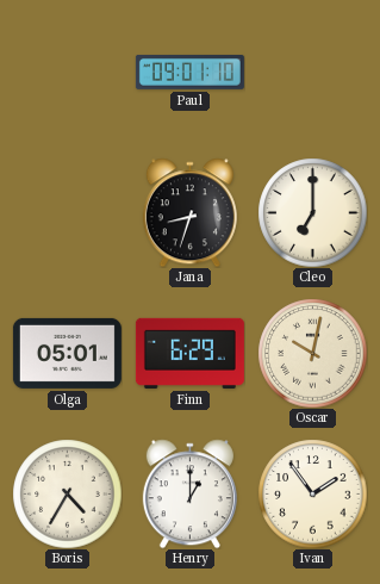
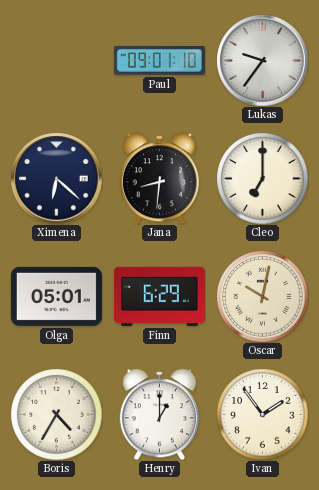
Lukas: none -> 9:36 (262, 60)
Ximena: none -> 6:22 (56, 178)
Jana: 8:33 -> 8:31 (159, 178)
